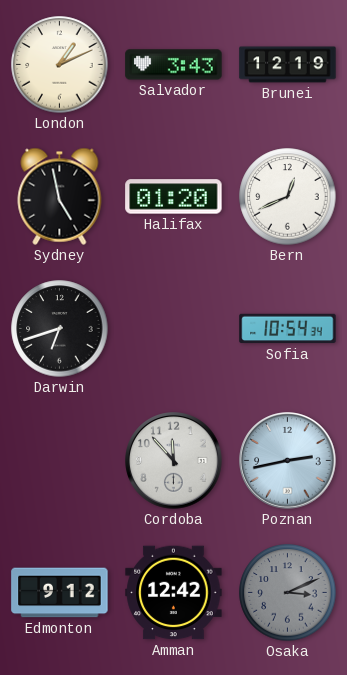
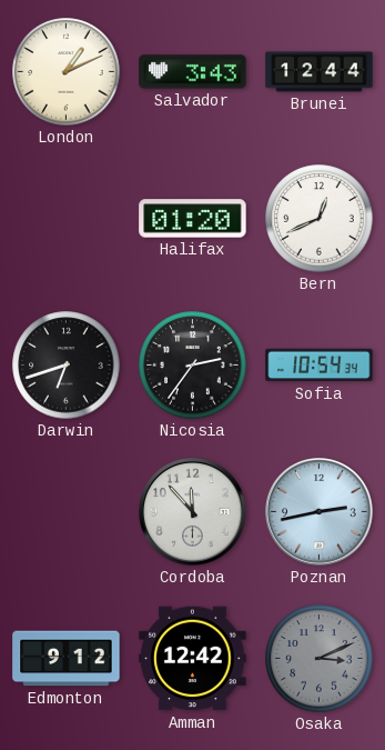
Brunei: 12:19 -> 12:44 (320, 72)
Sydney: 4:58 -> none (60, 196)
Nicosia: none -> 2:36 (193, 366)
